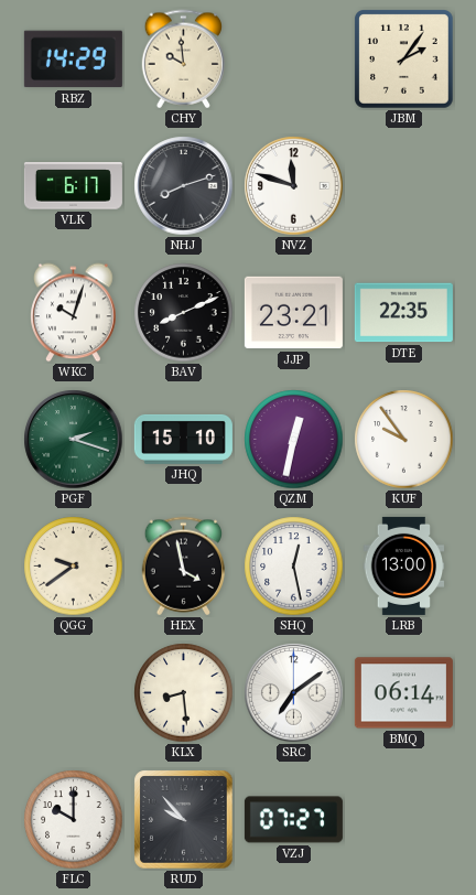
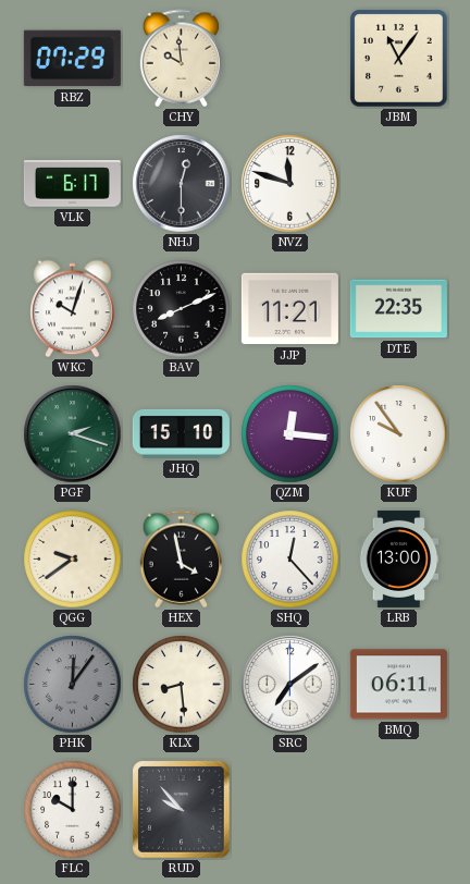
RBZ: 14:29 -> 07:29 (72, 59)
JBM: 2:06 -> 11:06 (399, 59)
NHJ: 8:12 -> 12:30 (182, 184)
JJP: 23:21 -> 11:21 (289, 309)
QZM: 12:32 -> 12:16 (290, 434)
SHQ: 12:28 -> 12:23 (290, 560)
PHK: none -> 12:06 (73, 685)
BMQ: 06:14 -> 06:11 (398, 685)
VZJ: 07:27 -> none (293, 820)
